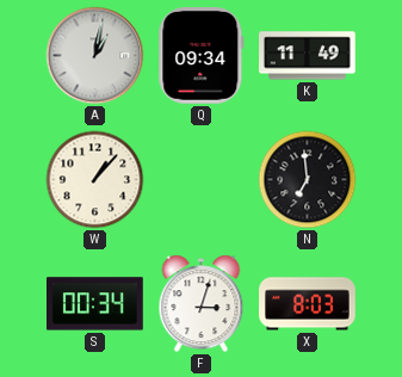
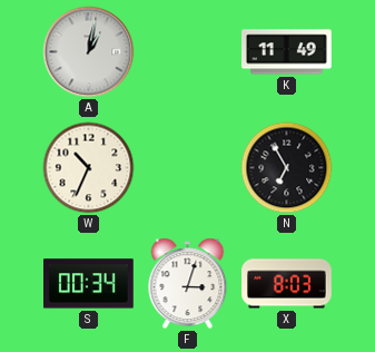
Q: 09:34 -> none (202, 56)
W: 1:07 -> 10:34 (89, 168)
N: 6:59 -> 6:55 (287, 168)
